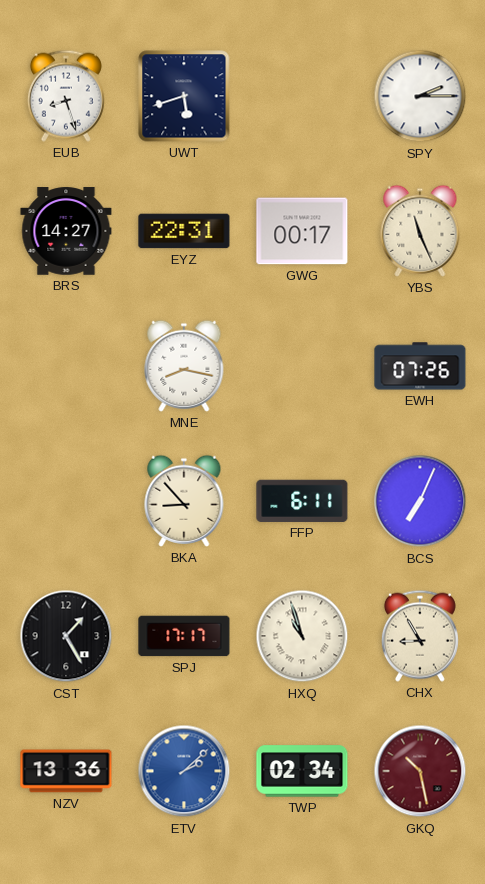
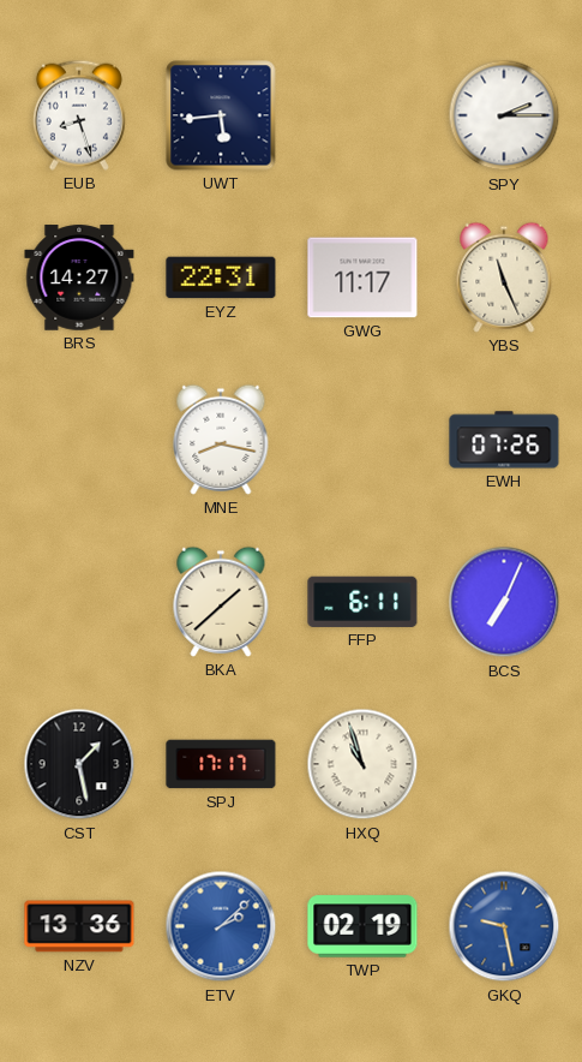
UWT: 5:42 -> 5:44 (221, 115)
GWG: 00:17 -> 11:17 (362, 278)
BKA: 8:53 -> 1:38 (221, 602)
CST: 1:25 -> 1:28 (79, 764)
CHX: 8:55 -> none (420, 636)
TWP: 02:34 -> 02:19 (362, 926)
GKQ: 10:28 -> 9:28 (504, 926)
GKQ dial: burgundy -> blue (504, 926)
